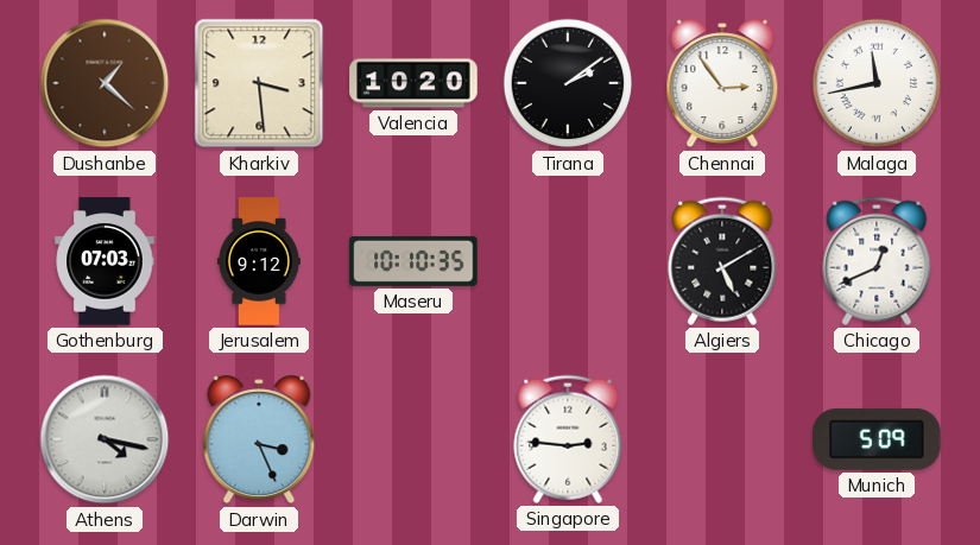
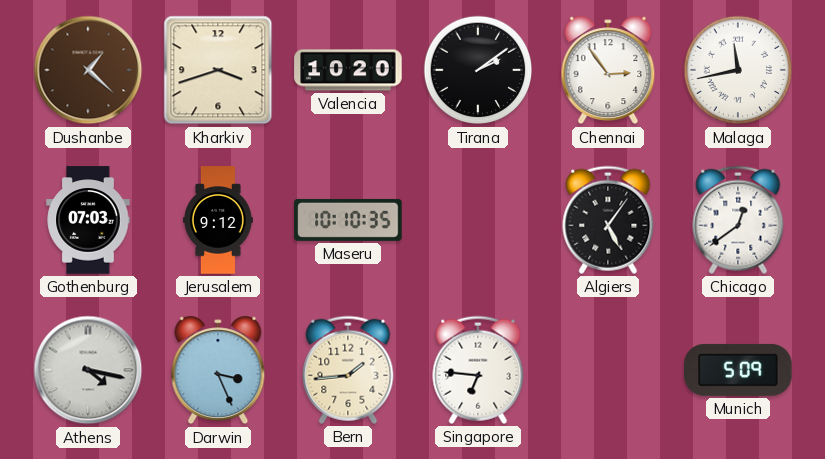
Kharkiv: 3:29 -> 3:42 (218, 70)
Algiers: 5:10 -> 5:06 (608, 220)
Chicago: 12:41 -> 12:39 (738, 220)
Bern: none -> 1:44 (348, 370)
Singapore: 2:46 -> 6:46 (478, 370)
